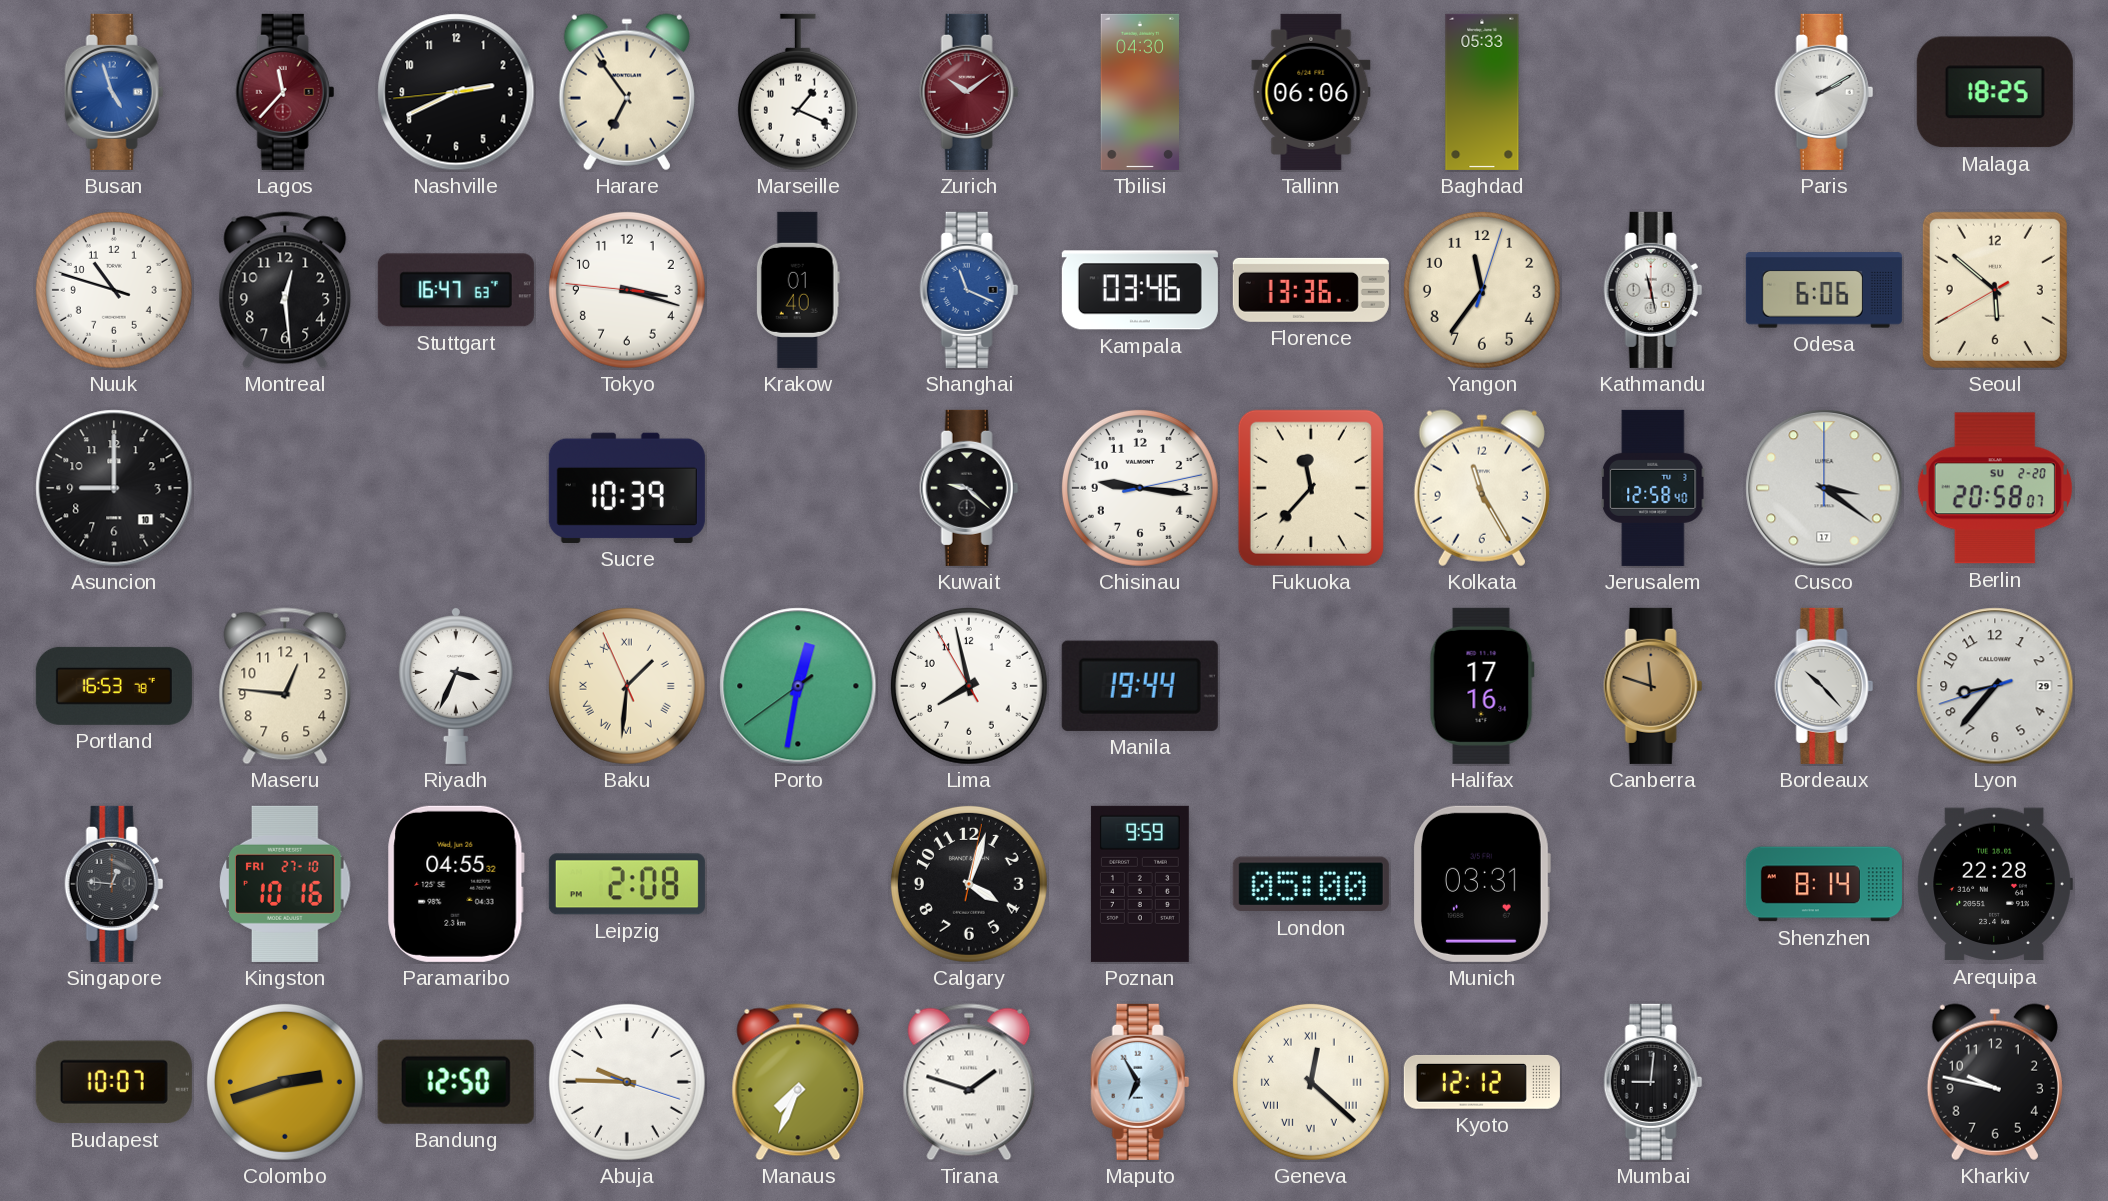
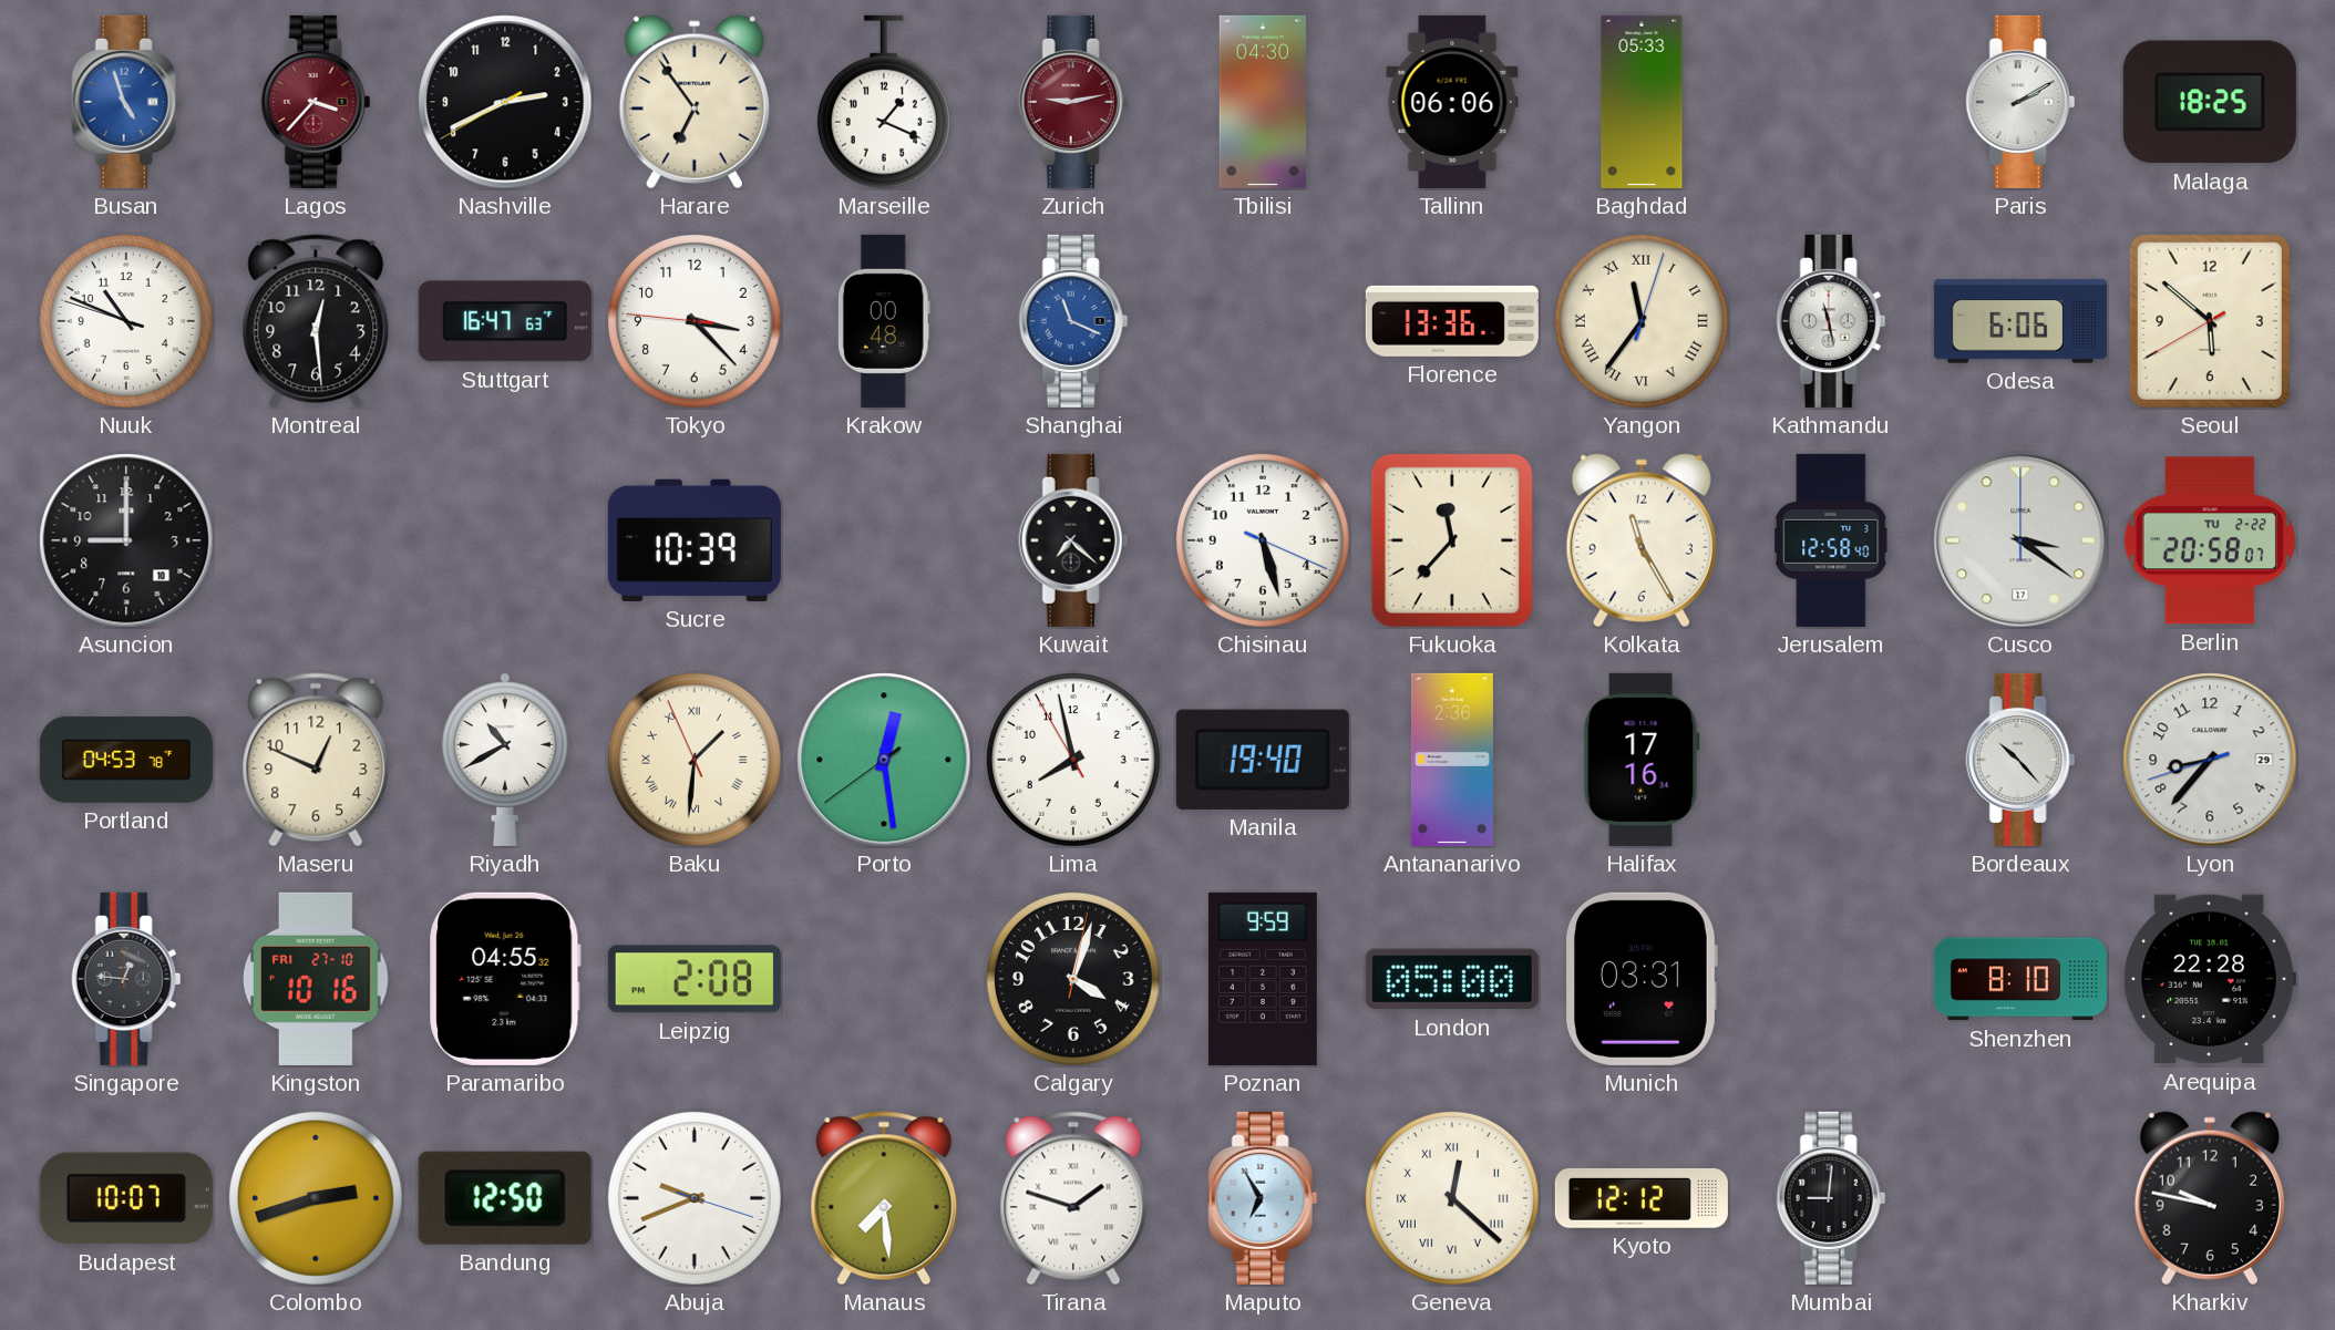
Lagos: 11:37 -> 3:37 (316, 102)
Nashville: 2:40:44 -> 2:40:40 (505, 102)
Zurich: 10:09 -> 9:13 (1073, 102)
Nuuk: 10:47 -> 10:48 (126, 321)
Tokyo: 3:17 -> 3:22 (695, 321)
Krakow: 01:40 -> 00:48 (884, 321)
Kampala: 03:46 -> none (1140, 290)
Yangon numerals: Arabic -> Roman (1642, 321)
Kuwait: 9:22 -> 7:22 (1073, 540)
Chisinau: 9:16 -> 5:27 (1263, 540)
Berlin date: SU 2-20 -> TU 2-22 (2210, 540)
Portland: 16:53 -> 04:53 (126, 760)
Maseru: 12:46 -> 12:49 (316, 760)
Riyadh: 3:34 -> 10:40 (505, 759)
Porto: 12:31 -> 12:28 (884, 760)
Manila: 19:44 -> 19:40 (1263, 760)
Antananarivo: none -> 2:36 (1452, 760)
Canberra: 11:48 -> none (1653, 686)
Shenzhen: 8:14 -> 8:10 (2020, 979)
Abuja: 9:45 -> 9:41 (695, 1198)
Manaus: 7:34 -> 7:29 (884, 1198)
